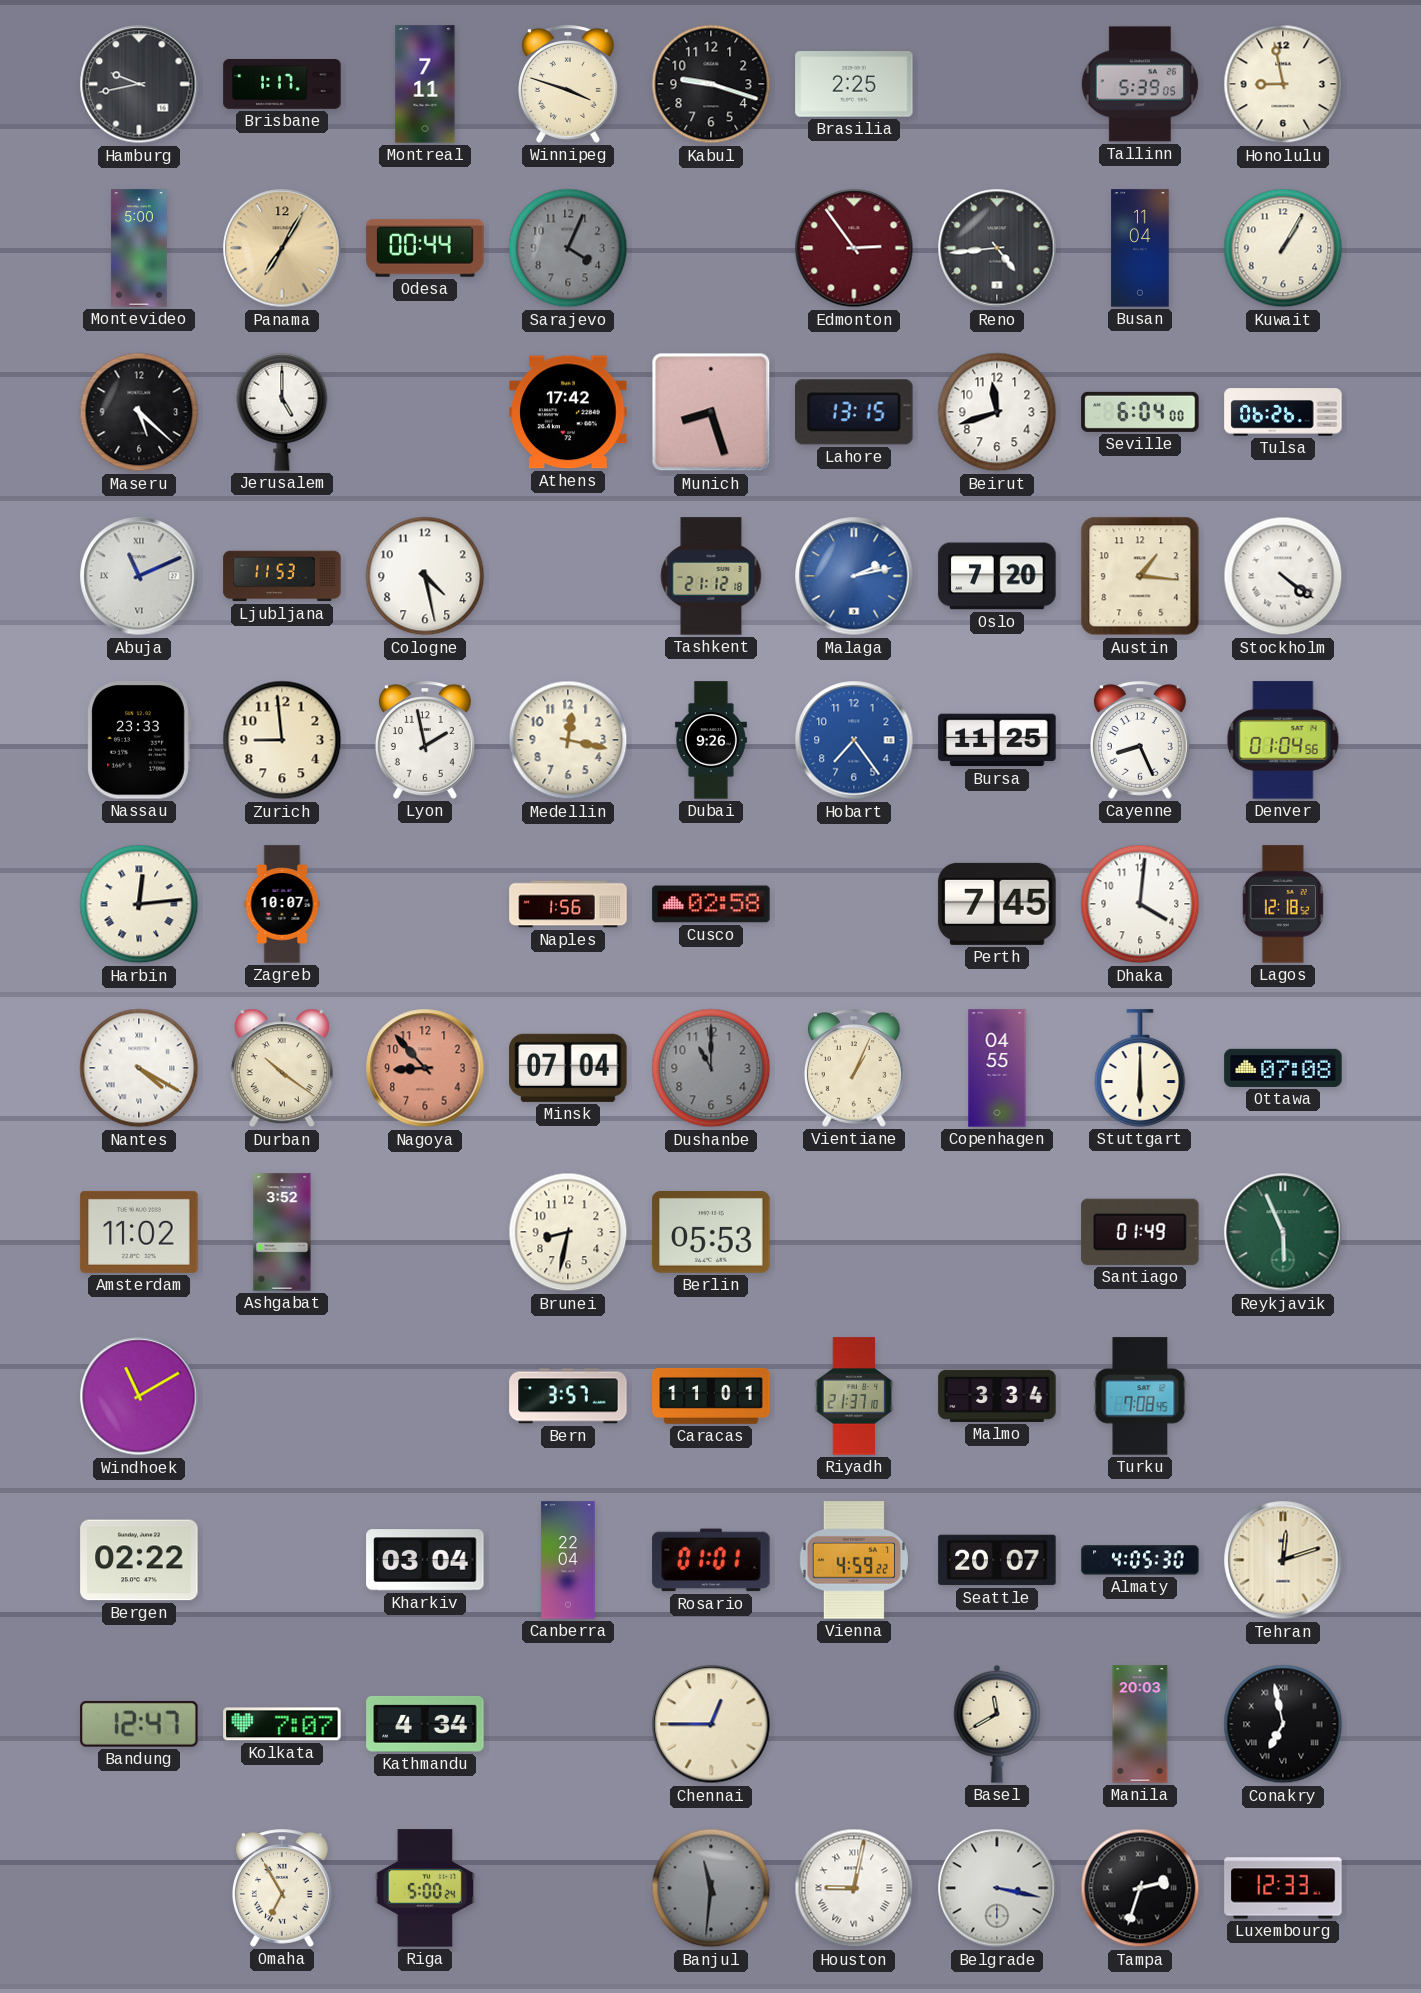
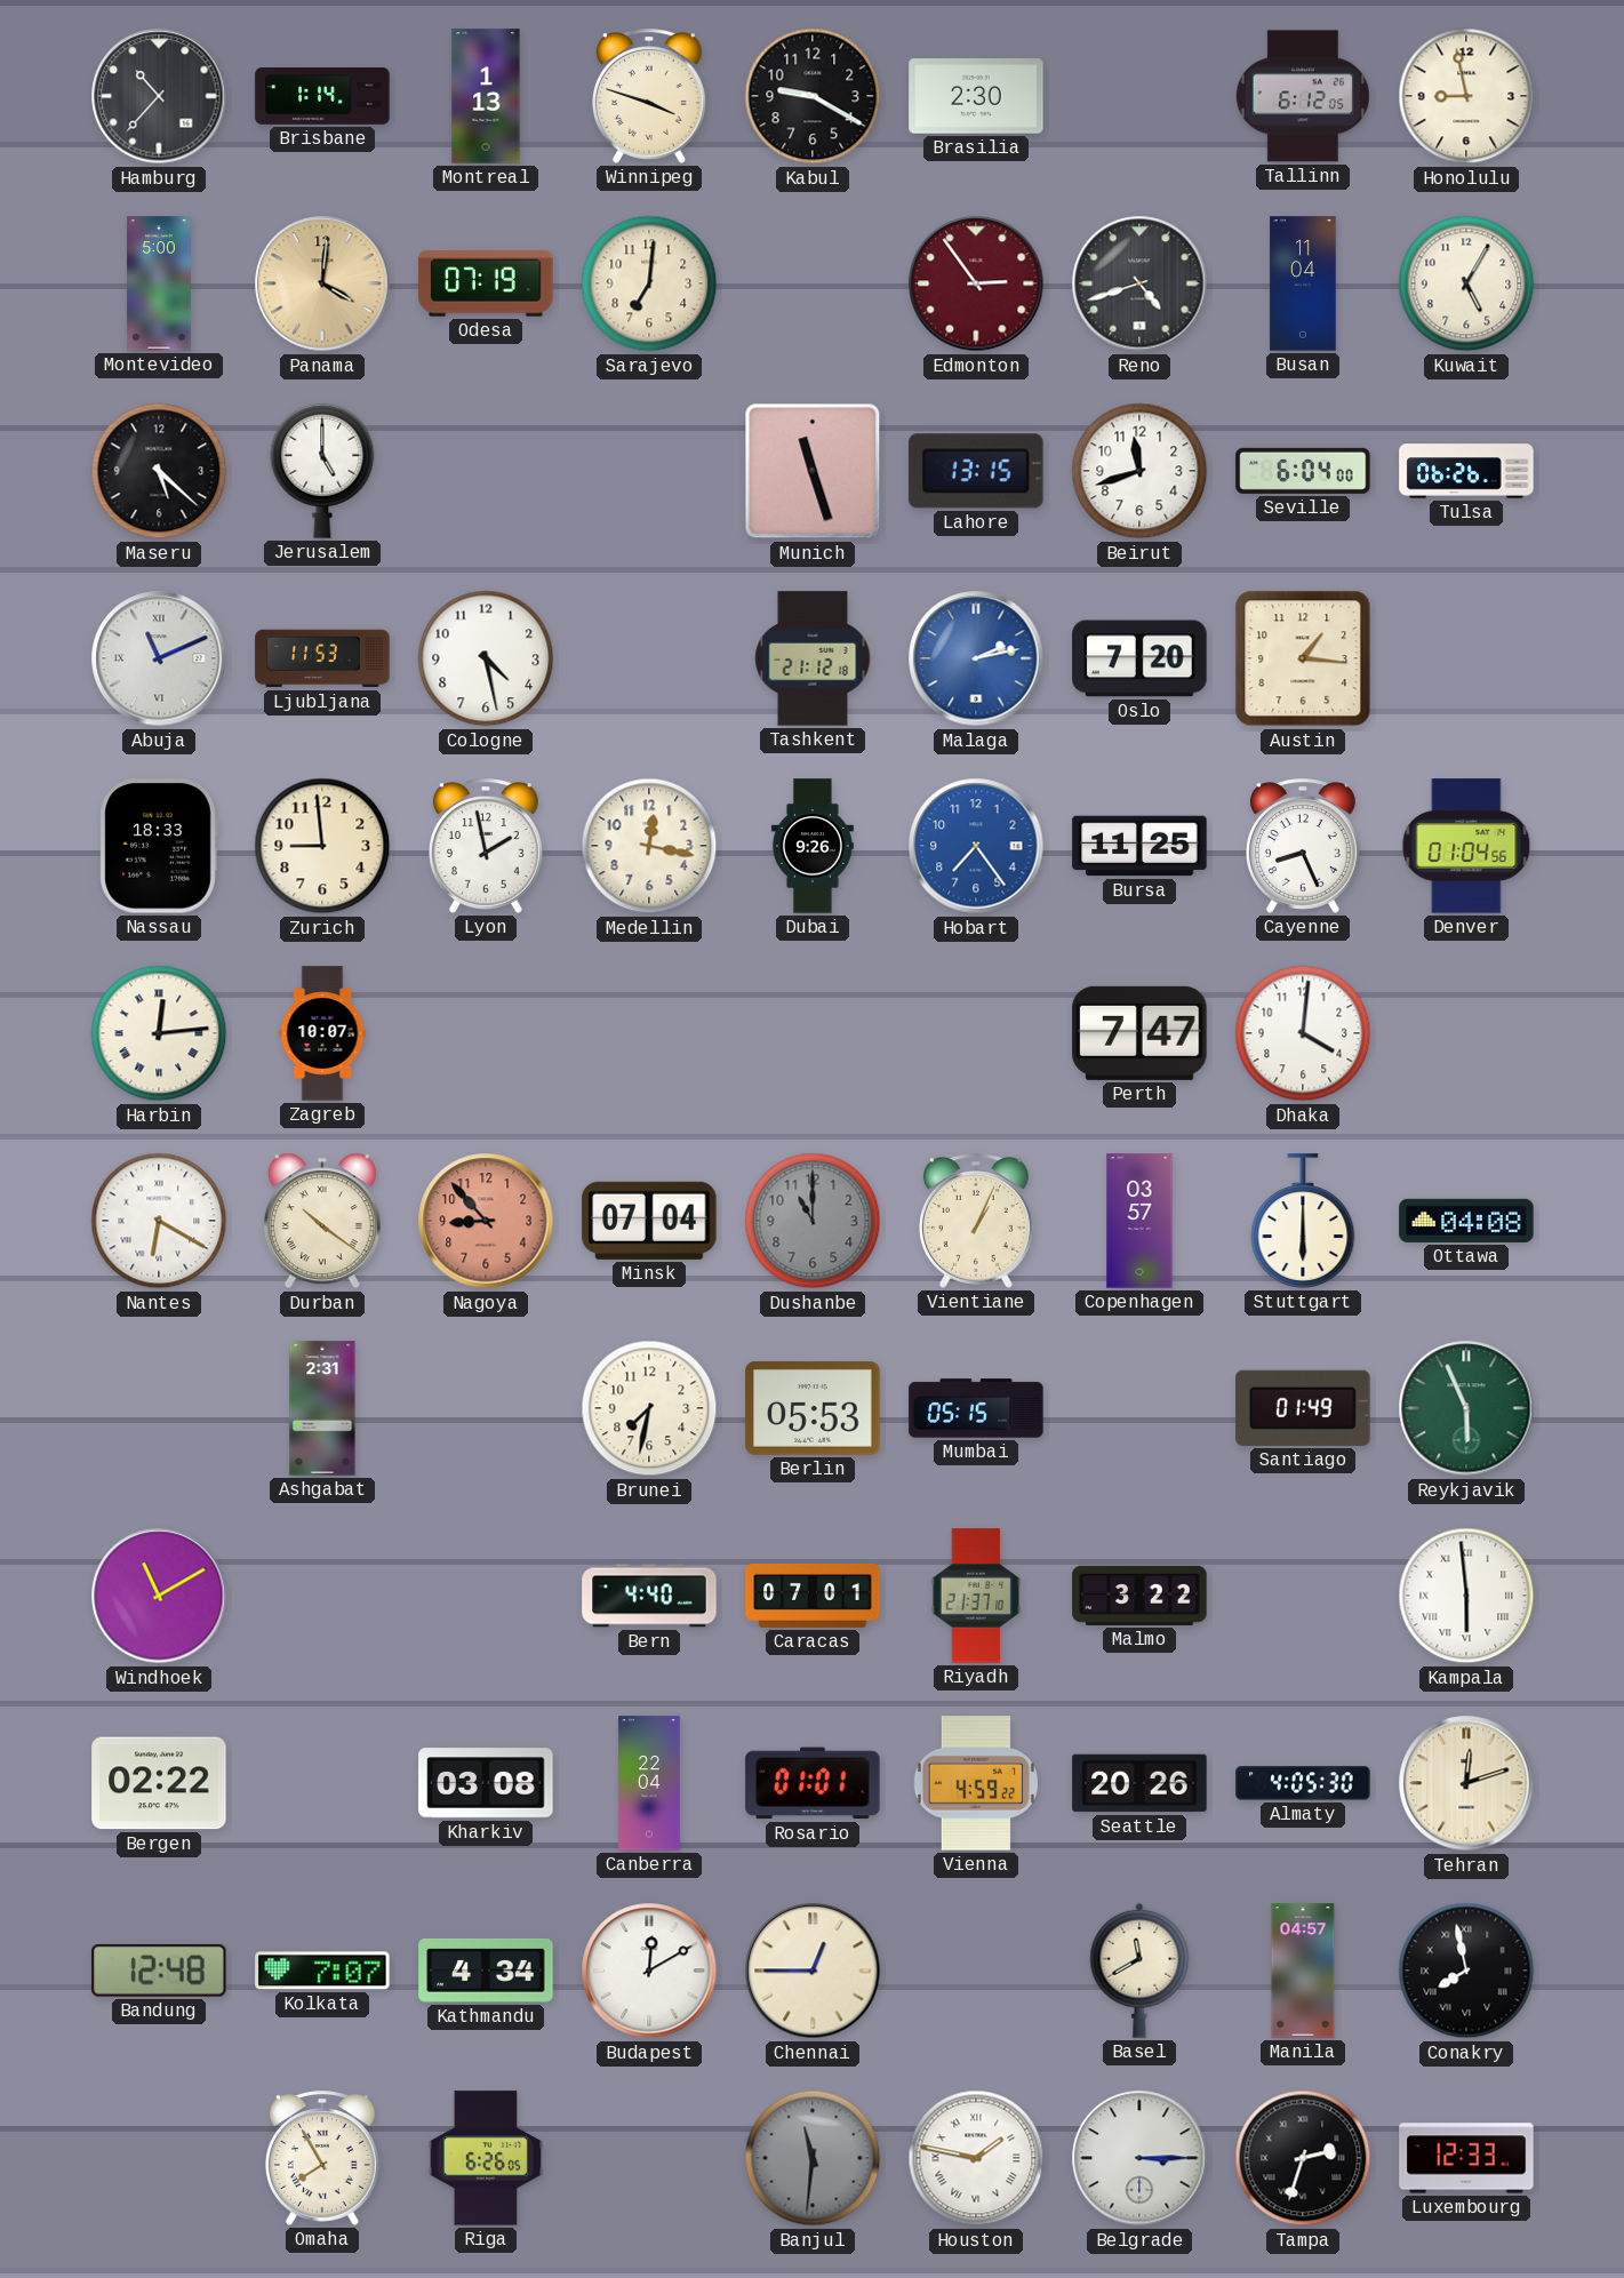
Hamburg: 9:43 -> 10:37 (159, 96)
Brisbane: 1:17 -> 1:14 (322, 97)
Montreal: 7:11 -> 1:13 (486, 96)
Kabul: 9:18 -> 9:20 (813, 96)
Brasilia: 2:25 -> 2:30 (976, 96)
Tallinn: 5:39 -> 6:12 (1303, 96)
Panama: 7:05 -> 4:01 (322, 283)
Odesa: 00:44 -> 07:19 (486, 283)
Sarajevo: 4:04 -> 7:01 (649, 283)
Sarajevo dial: grey -> cream (649, 283)
Reno: 4:44 -> 4:42 (1139, 283)
Kuwait: 1:05 -> 5:05 (1466, 283)
Athens: 17:42 -> none (568, 412)
Munich: 8:27 -> 11:27 (813, 471)
Stockholm: 4:21 -> none (1283, 576)
Nassau: 23:33 -> 18:33 (159, 846)
Naples: 1:56 -> none (568, 904)
Cusco: 02:58 -> none (711, 904)
Perth: 7:45 -> 7:47 (1139, 1033)
Lagos: 12:18 -> none (1283, 904)
Nantes: 4:20 -> 6:20 (159, 1221)
Copenhagen: 04:55 -> 03:57 (1139, 1221)
Ottawa: 07:08 -> 04:08 (1466, 1221)
Amsterdam: 11:02 -> none (139, 1232)
Ashgabat: 3:52 -> 2:31 (322, 1408)
Brunei: 8:32 -> 7:32 (649, 1408)
Mumbai: none -> 05:15 (976, 1408)
Bern: 3:57 -> 4:40 (649, 1596)
Caracas: 11:01 -> 07:01 (813, 1596)
Malmo: 3:34 -> 3:22 (1139, 1596)
Turku: 7:08 -> none (1140, 1396)
Kampala: none -> 5:59 (1466, 1596)
Kharkiv: 03:04 -> 03:08 (486, 1783)
Seattle: 20:07 -> 20:26 (1139, 1783)
Bandung: 12:47 -> 12:48 (159, 1971)
Budapest: none -> 12:10 (649, 1971)
Manila: 20:03 -> 04:57 (1303, 1971)
Conakry: 6:58 -> 7:58 (1466, 1971)
Omaha: 6:55 -> 7:55 (322, 2158)
Riga: 5:00 -> 6:26 (486, 2158)
Houston: 9:02 -> 1:47 (976, 2158)
Belgrade: 3:17 -> 3:15 (1139, 2158)
